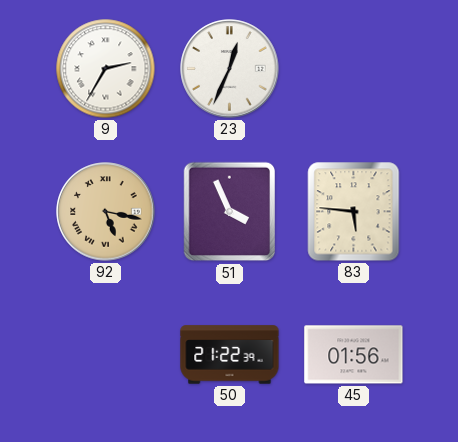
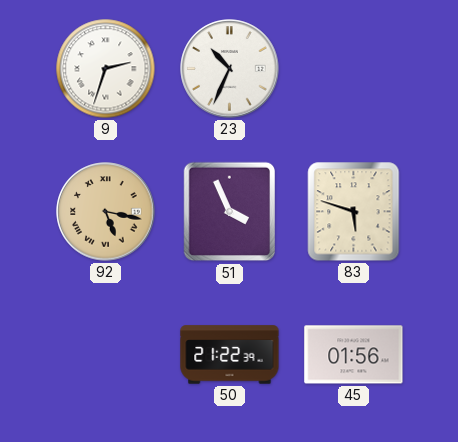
9: 2:35 -> 2:33 (106, 69)
23: 12:34 -> 10:34 (230, 69)
83: 5:46 -> 5:48 (354, 212)
